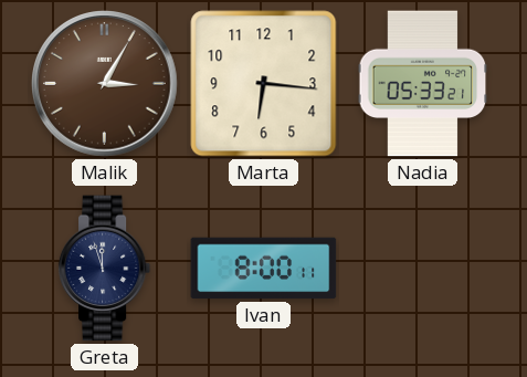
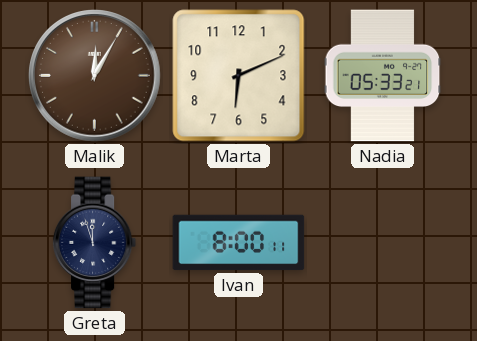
Malik: 3:05 -> 12:05 (95, 76)
Marta: 6:16 -> 6:11 (239, 76)
